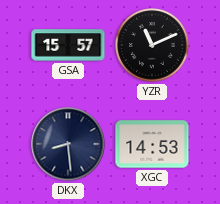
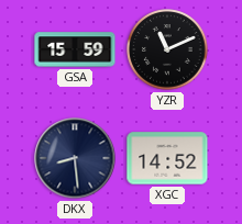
GSA: 15:57 -> 15:59 (75, 49)
XGC: 14:53 -> 14:52 (167, 158)
